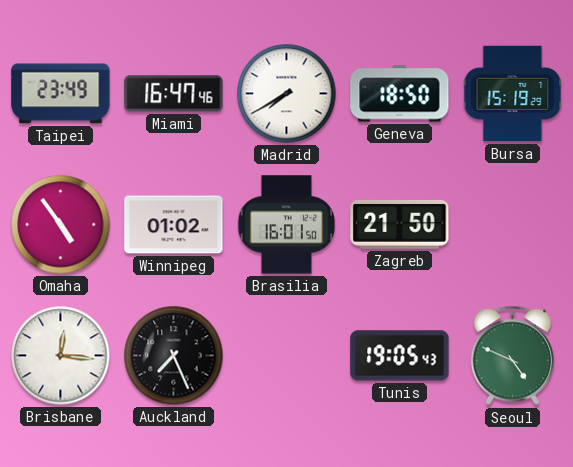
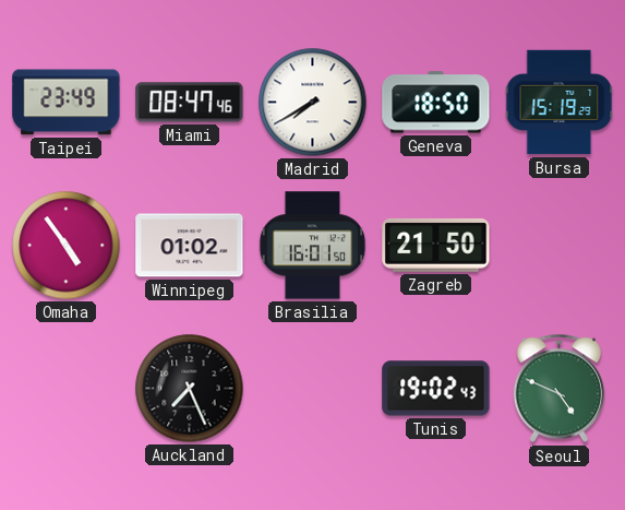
Miami: 16:47 -> 08:47 (190, 103)
Brisbane: 12:16 -> none (61, 356)
Tunis: 19:05 -> 19:02 (436, 389)
